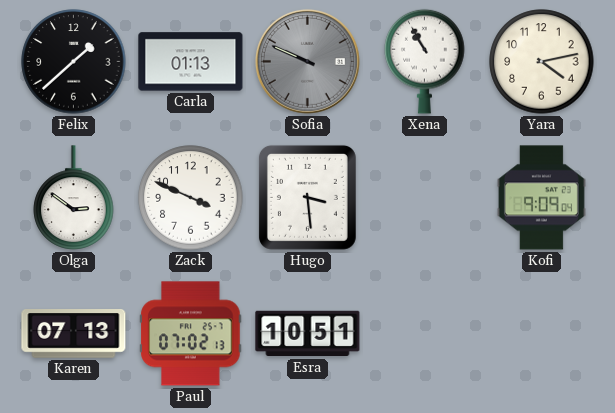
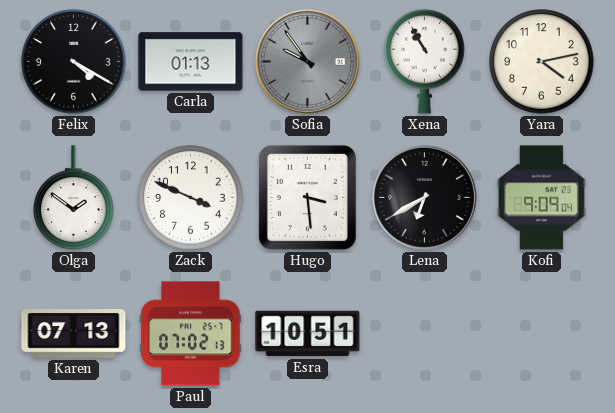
Felix: 1:38 -> 4:20 (74, 62)
Sofia: 9:49 -> 9:54 (307, 61)
Olga: 2:51 -> 1:51 (74, 198)
Lena: none -> 6:40 (424, 197)
